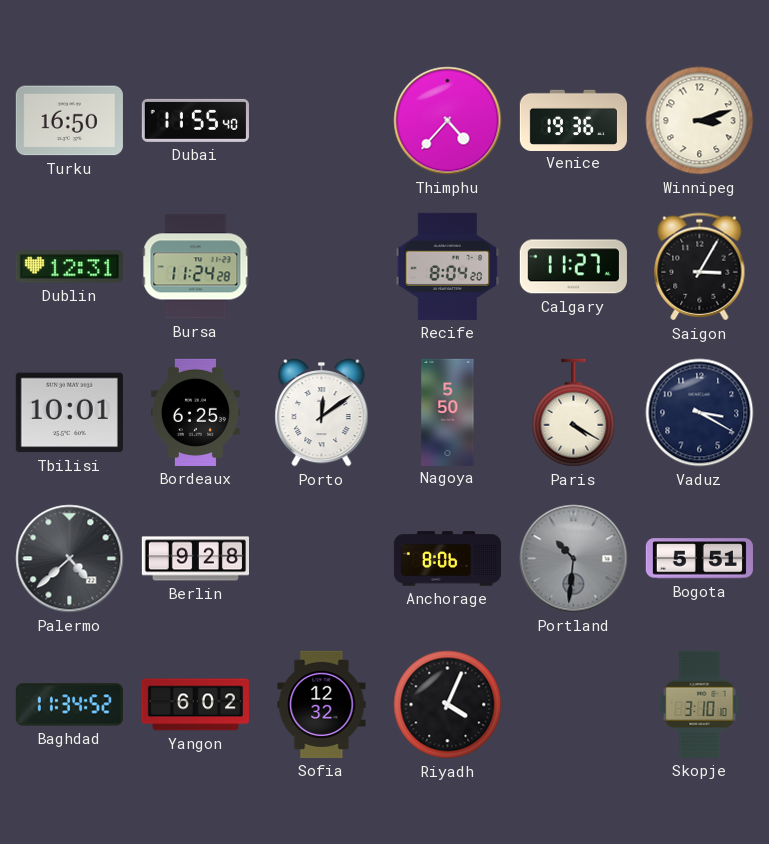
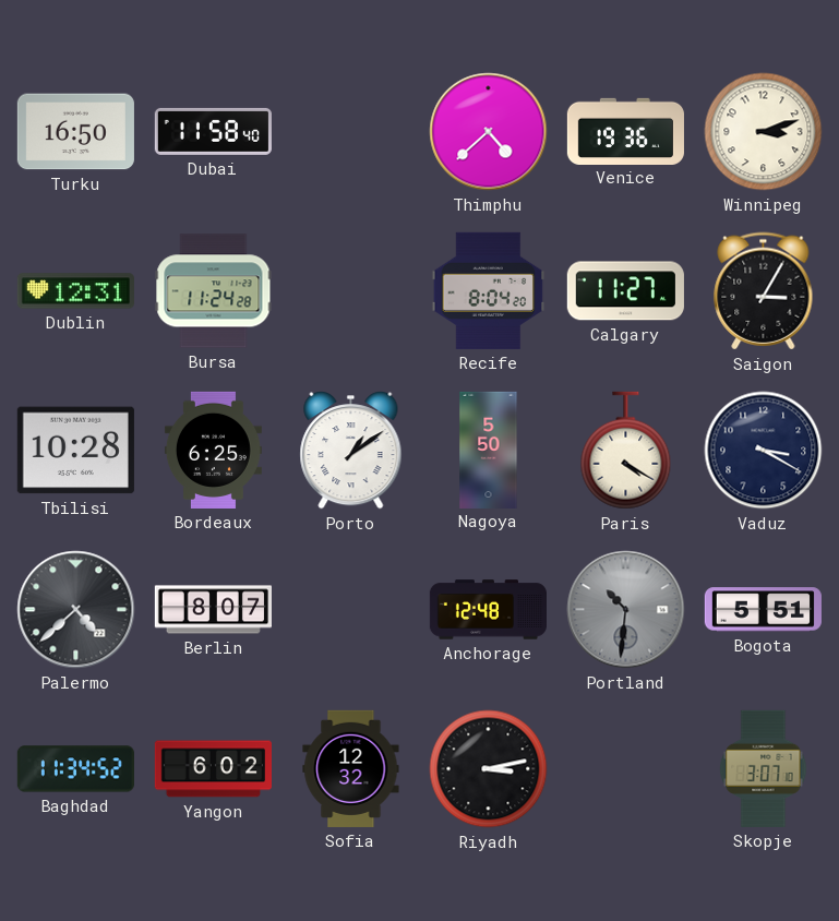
Dubai: 11:55 -> 11:58 (213, 131)
Thimphu: 4:37 -> 4:38 (489, 132)
Tbilisi: 10:01 -> 10:28 (75, 451)
Porto: 12:09 -> 1:09 (351, 451)
Berlin: 9:28 -> 8:07 (213, 610)
Anchorage: 8:06 -> 12:48 (488, 610)
Riyadh: 4:04 -> 3:13 (489, 769)
Skopje: 3:10 -> 3:07 (764, 768)
